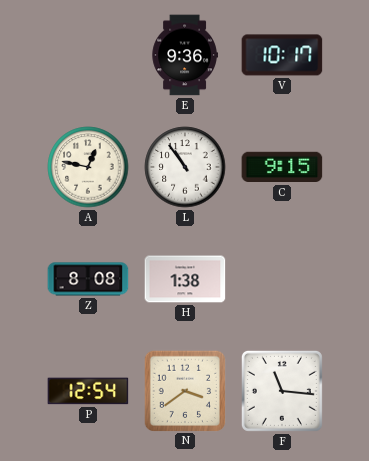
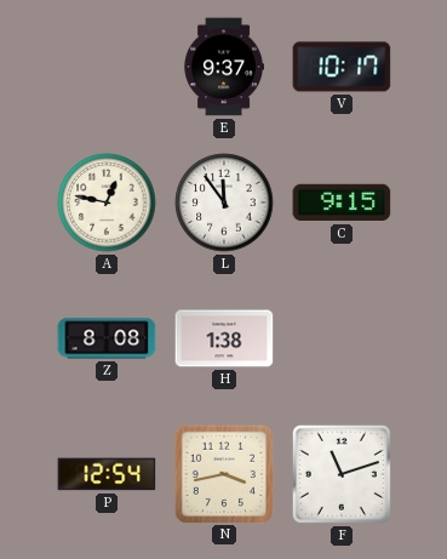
E: 9:36 -> 9:37 (224, 67)
L: 10:54 -> 11:54 (224, 203)
N: 3:39 -> 3:43 (223, 473)
F: 11:16 -> 11:12 (342, 474)
